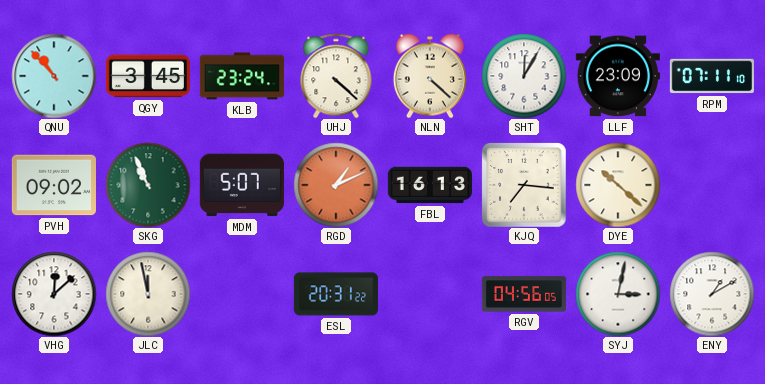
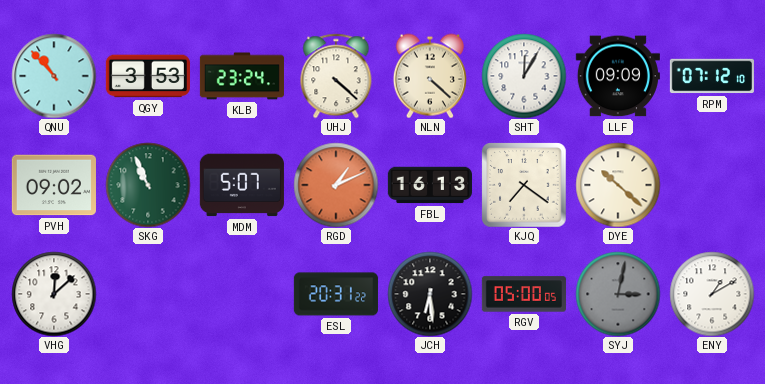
QGY: 3:45 -> 3:53 (148, 76)
LLF: 23:09 -> 09:09 (618, 76)
RPM: 07:11 -> 07:12 (712, 76)
KJQ: 7:16 -> 7:21 (524, 185)
JLC: 11:58 -> none (148, 294)
JCH: none -> 6:29 (430, 294)
RGV: 04:56 -> 05:00 (524, 294)
SYJ dial: white -> grey (618, 294)
